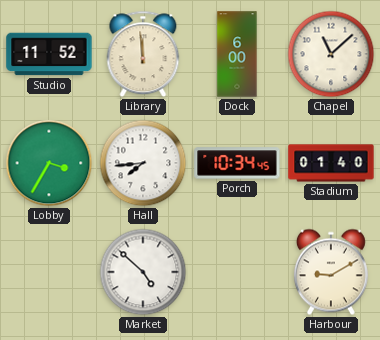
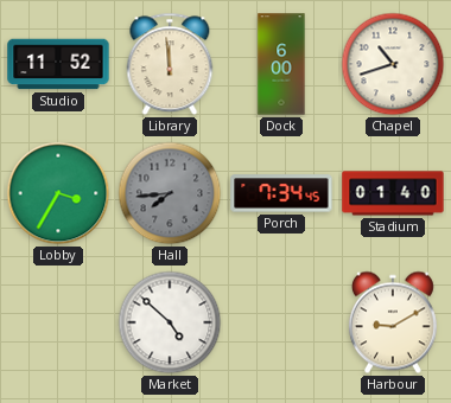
Chapel: 11:08 -> 10:42 (393, 64)
Hall dial: white -> grey (170, 193)
Porch: 10:34 -> 7:34 (281, 193)
